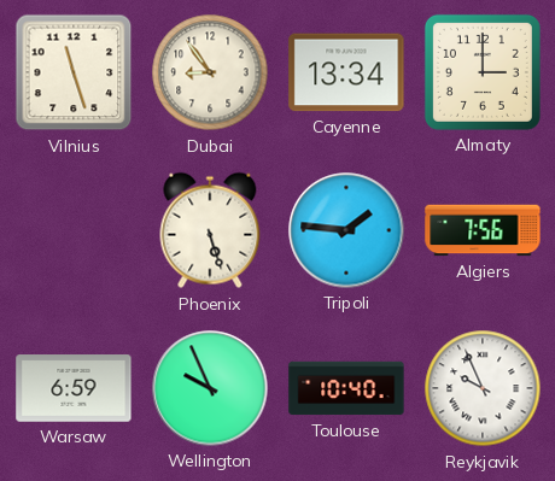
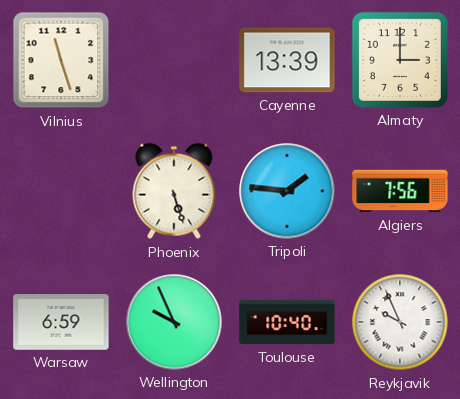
Dubai: 8:54 -> none (210, 72)
Cayenne: 13:34 -> 13:39 (287, 60)
